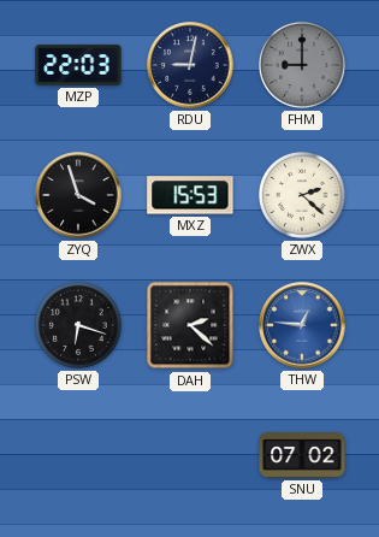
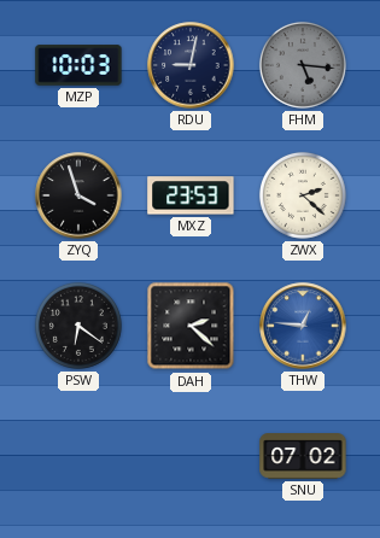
MZP: 22:03 -> 10:03 (78, 65)
FHM: 9:00 -> 5:16 (303, 65)
MXZ: 15:53 -> 23:53 (191, 195)
PSW: 6:18 -> 6:21 (78, 326)
